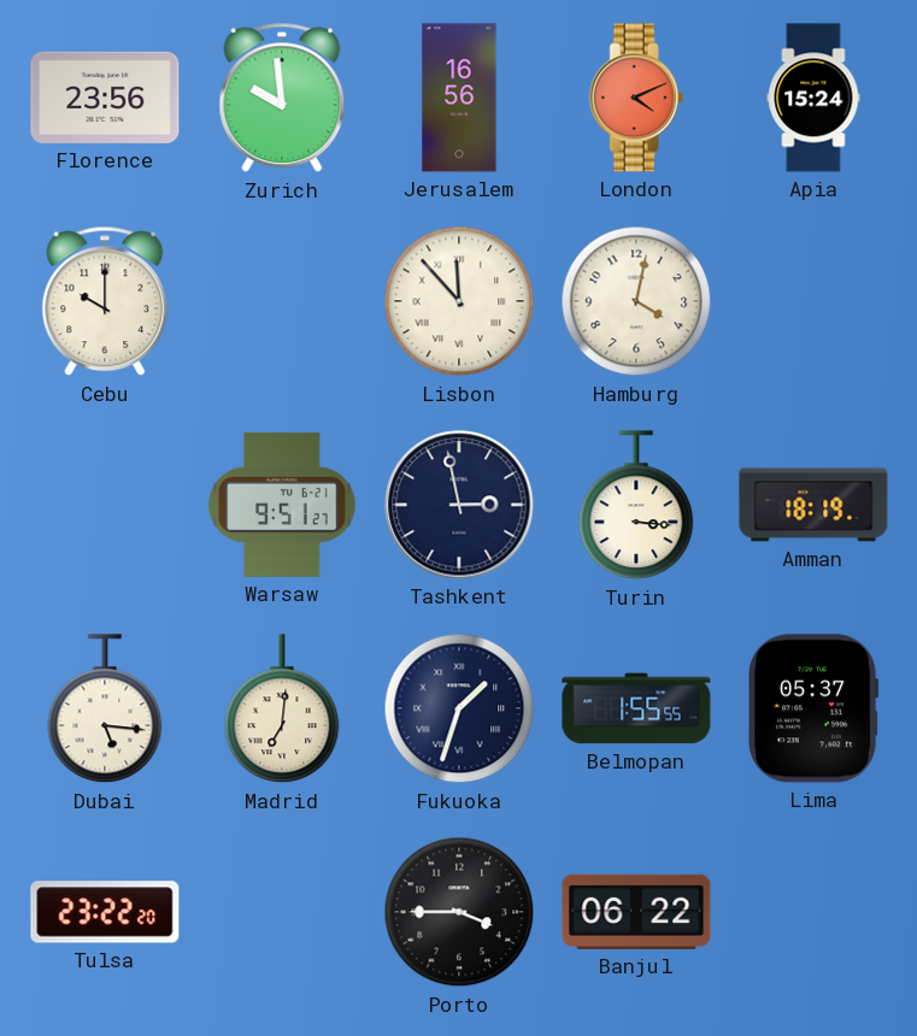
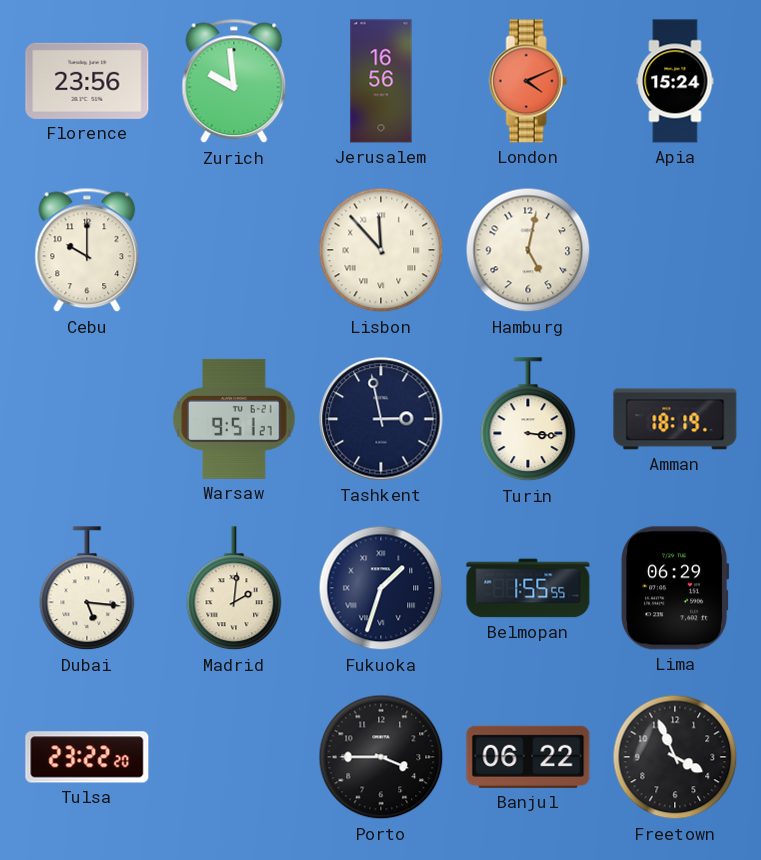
Hamburg: 4:02 -> 5:02 (528, 250)
Madrid: 7:01 -> 2:01 (234, 589)
Lima: 05:37 -> 06:29 (675, 588)
Freetown: none -> 3:56 (675, 757)
